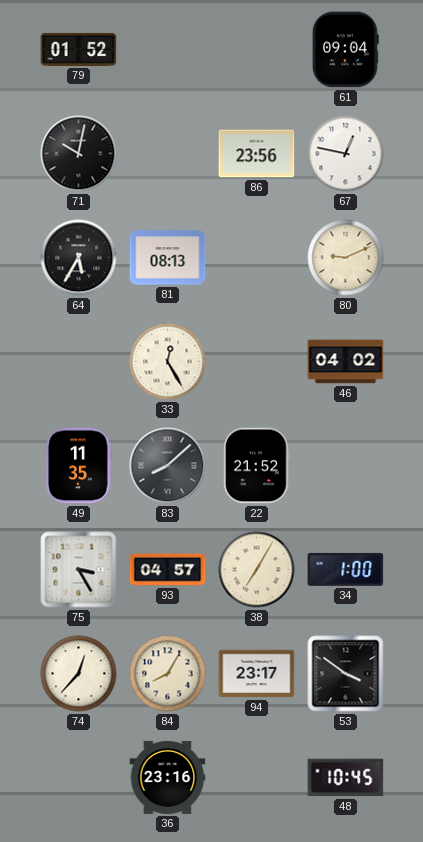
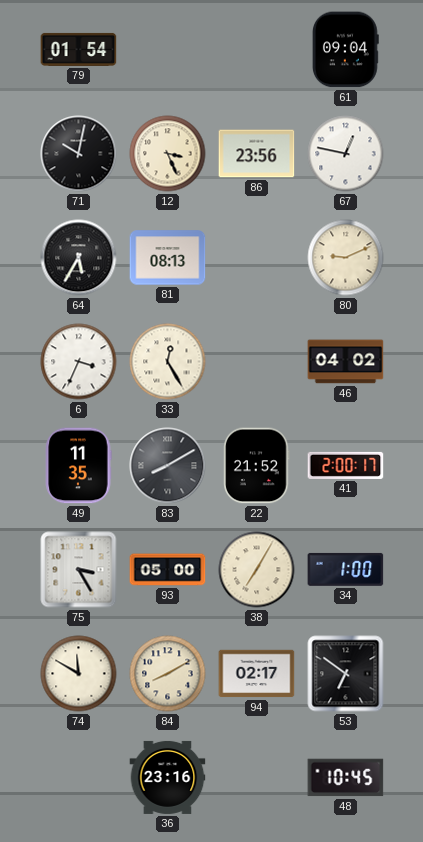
79: 01:52 -> 01:54 (79, 49)
12: none -> 3:26 (168, 154)
6: none -> 3:34 (79, 362)
83: 8:08 -> 8:10 (168, 466)
41: none -> 2:00 (346, 465)
93: 04:57 -> 05:00 (168, 570)
74: 12:37 -> 11:50 (79, 674)
84: 8:05 -> 8:10 (168, 674)
94: 23:17 -> 02:17 (257, 674)
53: 3:51 -> 6:51 (346, 674)
